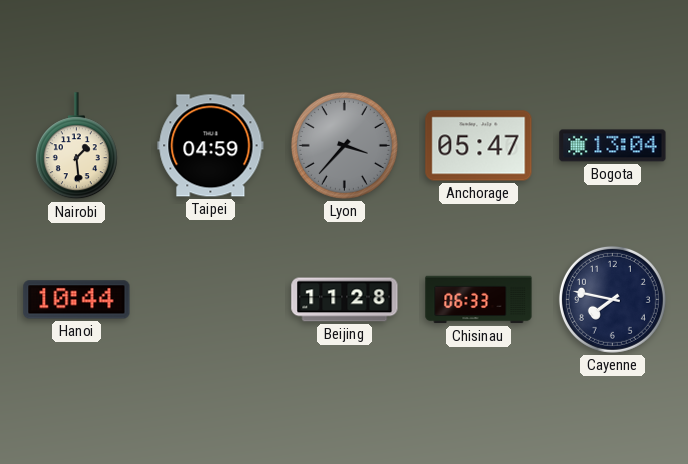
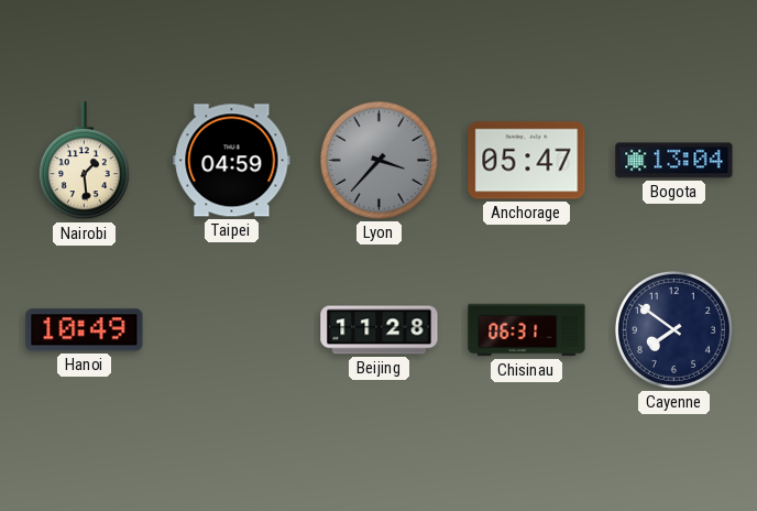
Hanoi: 10:44 -> 10:49 (85, 330)
Chisinau: 06:33 -> 06:31 (527, 330)
Cayenne: 7:47 -> 7:51 (673, 329)
